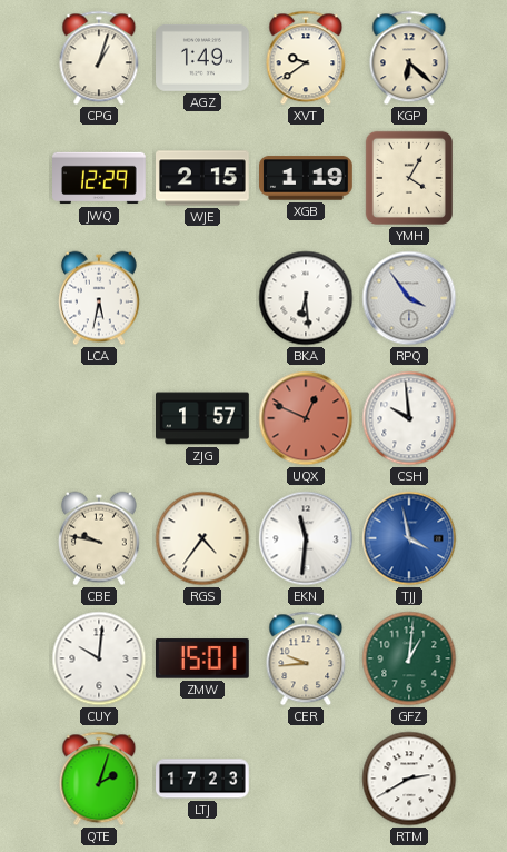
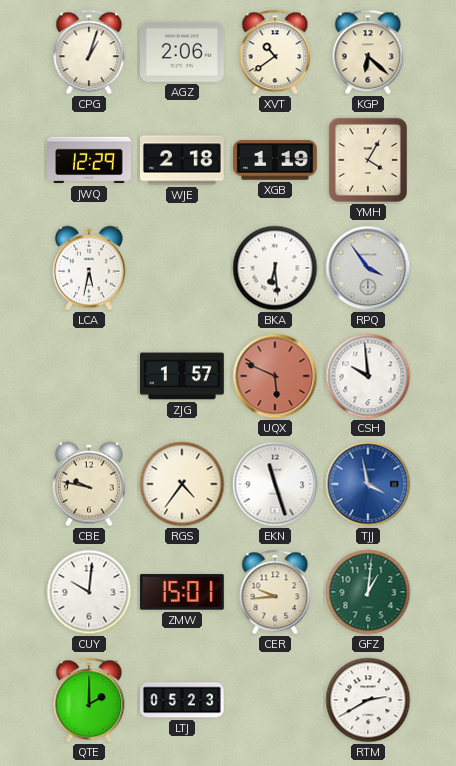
AGZ: 1:49 -> 2:06 (183, 52)
XVT: 9:39 -> 10:39 (275, 52)
WJE: 2:15 -> 2:18 (183, 160)
UQX: 12:49 -> 5:49 (275, 376)
EKN: 11:31 -> 11:27 (275, 484)
QTE: 2:03 -> 2:00 (89, 700)
LTJ: 17:23 -> 05:23 (182, 700)
